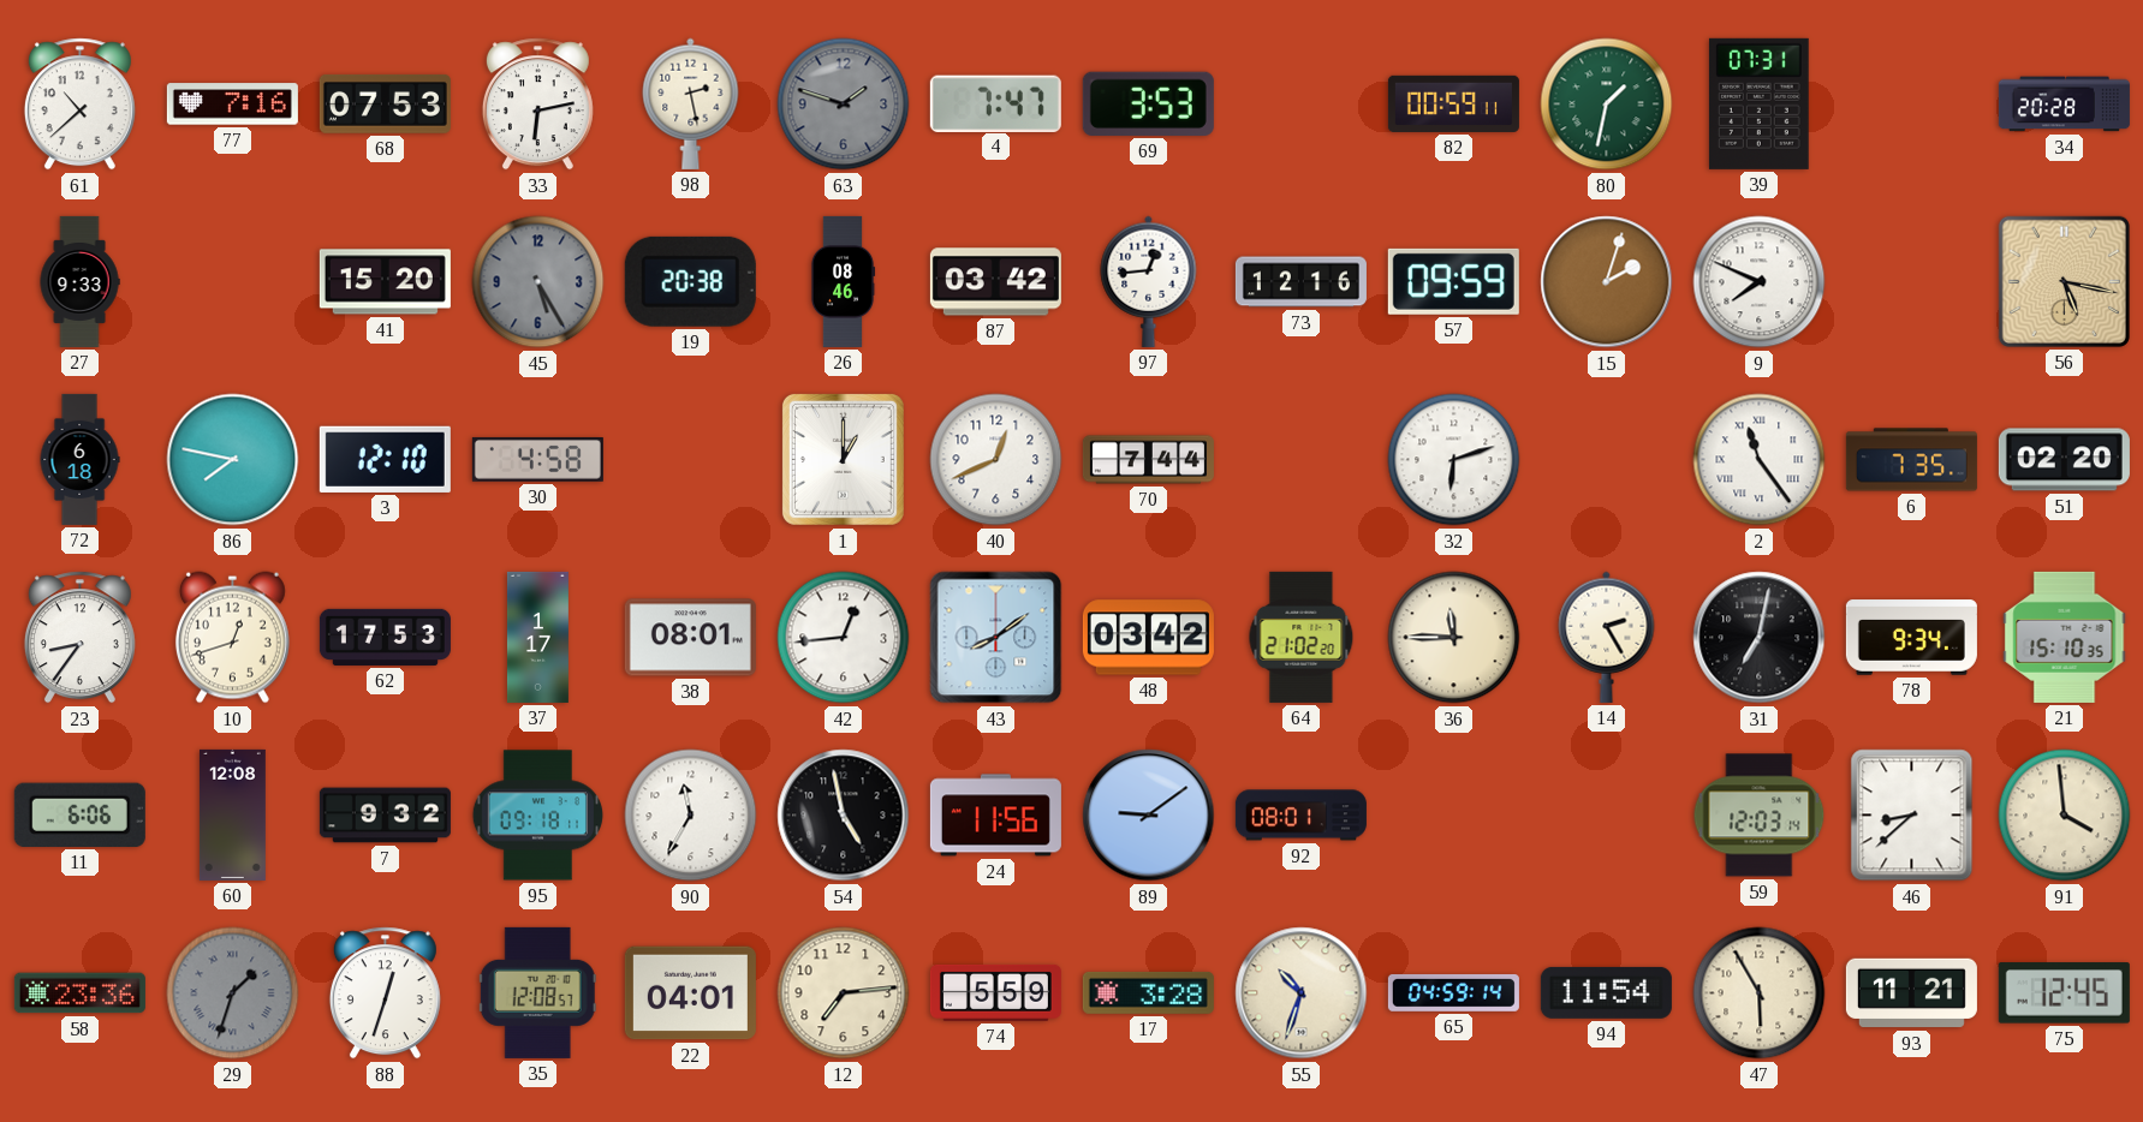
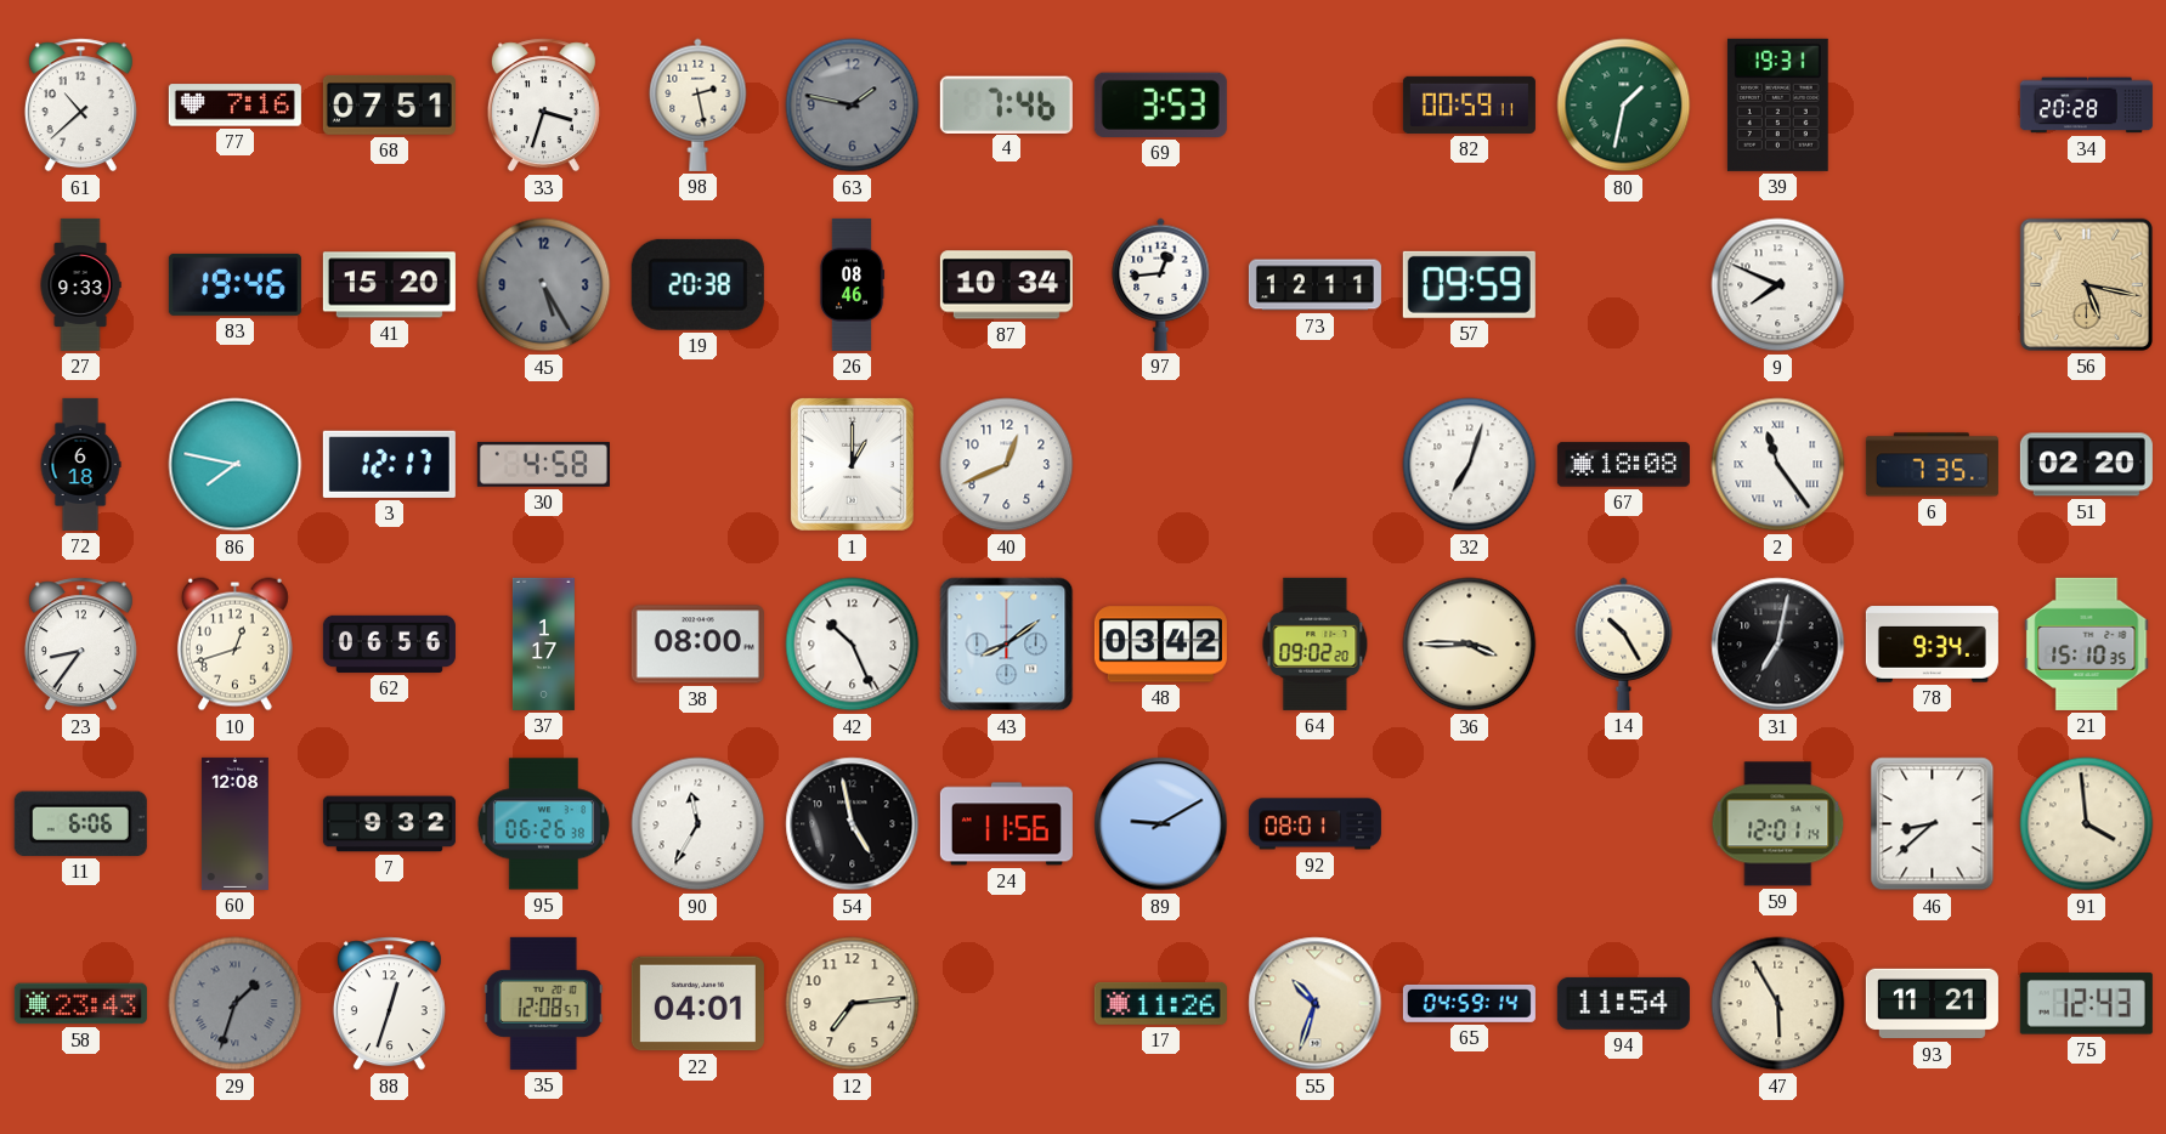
68: 07:53 -> 07:51 (389, 106)
33: 6:13 -> 3:33 (543, 106)
63: 1:48 -> 1:47 (853, 106)
4: 7:47 -> 7:46 (1006, 104)
39: 07:31 -> 19:31 (1777, 104)
83: none -> 19:46 (234, 284)
87: 03:42 -> 10:34 (1006, 285)
73: 12:16 -> 12:11 (1314, 285)
15: 2:03 -> none (1607, 282)
3: 12:10 -> 12:17 (389, 464)
70: 7:44 -> none (1148, 460)
32: 6:12 -> 7:03 (1470, 465)
67: none -> 18:08 (1623, 465)
62: 17:53 -> 06:56 (389, 643)
38: 08:01 -> 08:00 (697, 645)
42: 12:44 -> 10:26 (853, 645)
64: 21:02 -> 09:02 (1316, 643)
36: 11:45 -> 3:45 (1470, 645)
14: 2:25 -> 10:25 (1624, 643)
95: 09:18 -> 06:26 (543, 824)
89: 9:09 -> 9:10 (1161, 824)
59: 12:03 -> 12:01 (1778, 824)
58: 23:36 -> 23:43 (80, 1004)
74: 5:59 -> none (995, 992)
17: 3:28 -> 11:26 (1160, 1003)
75: 12:45 -> 12:43 (2086, 1004)
